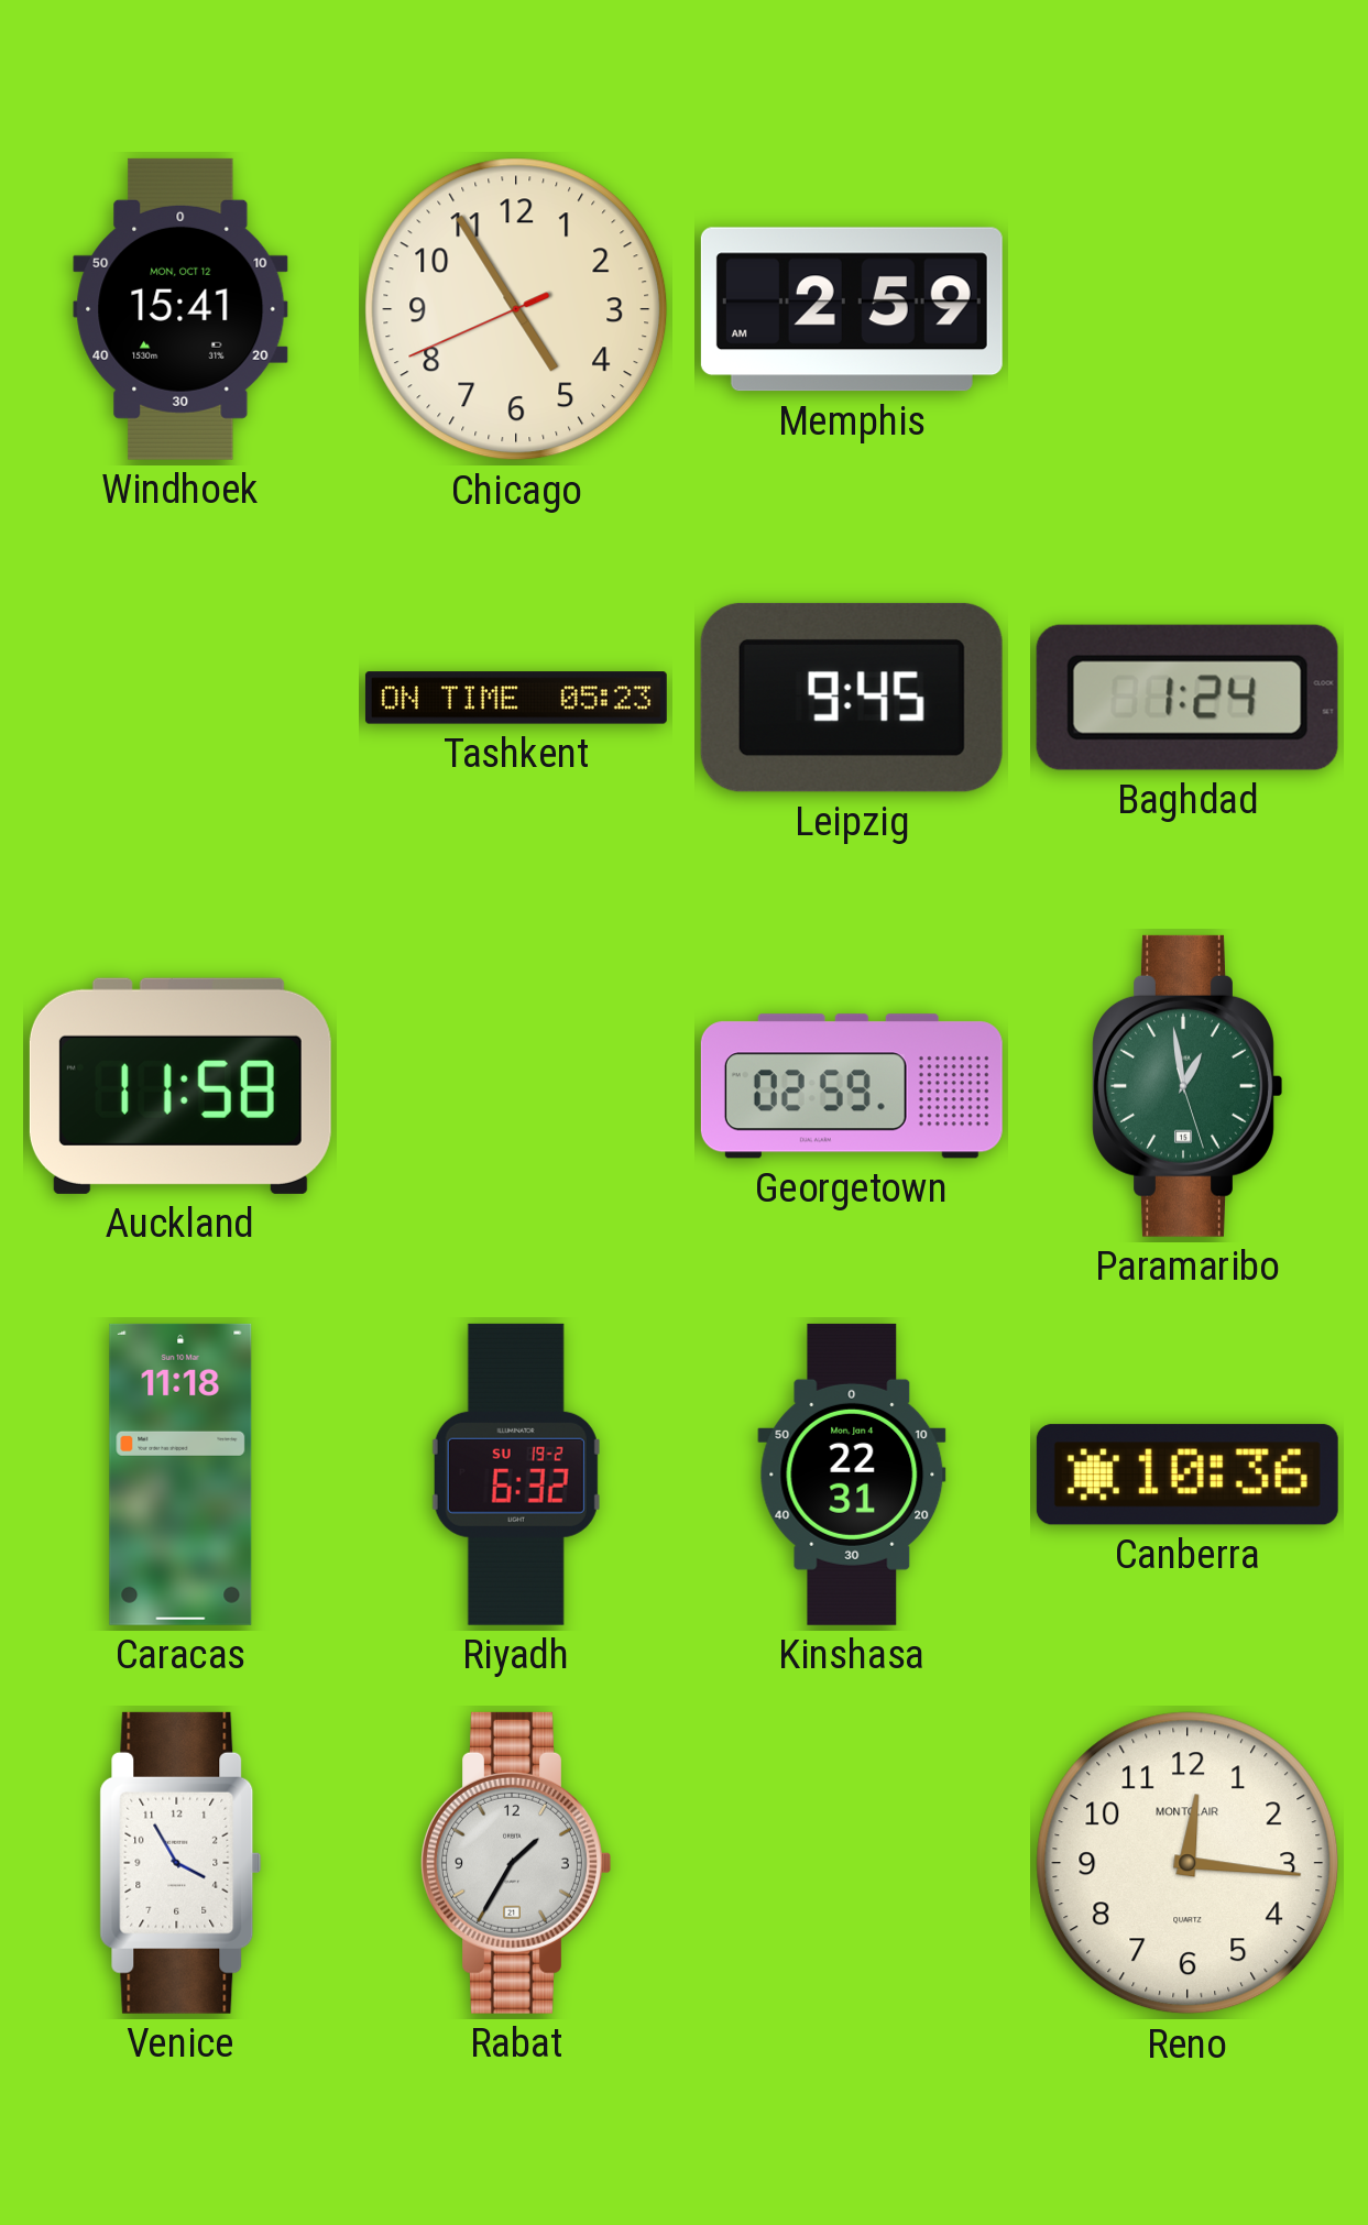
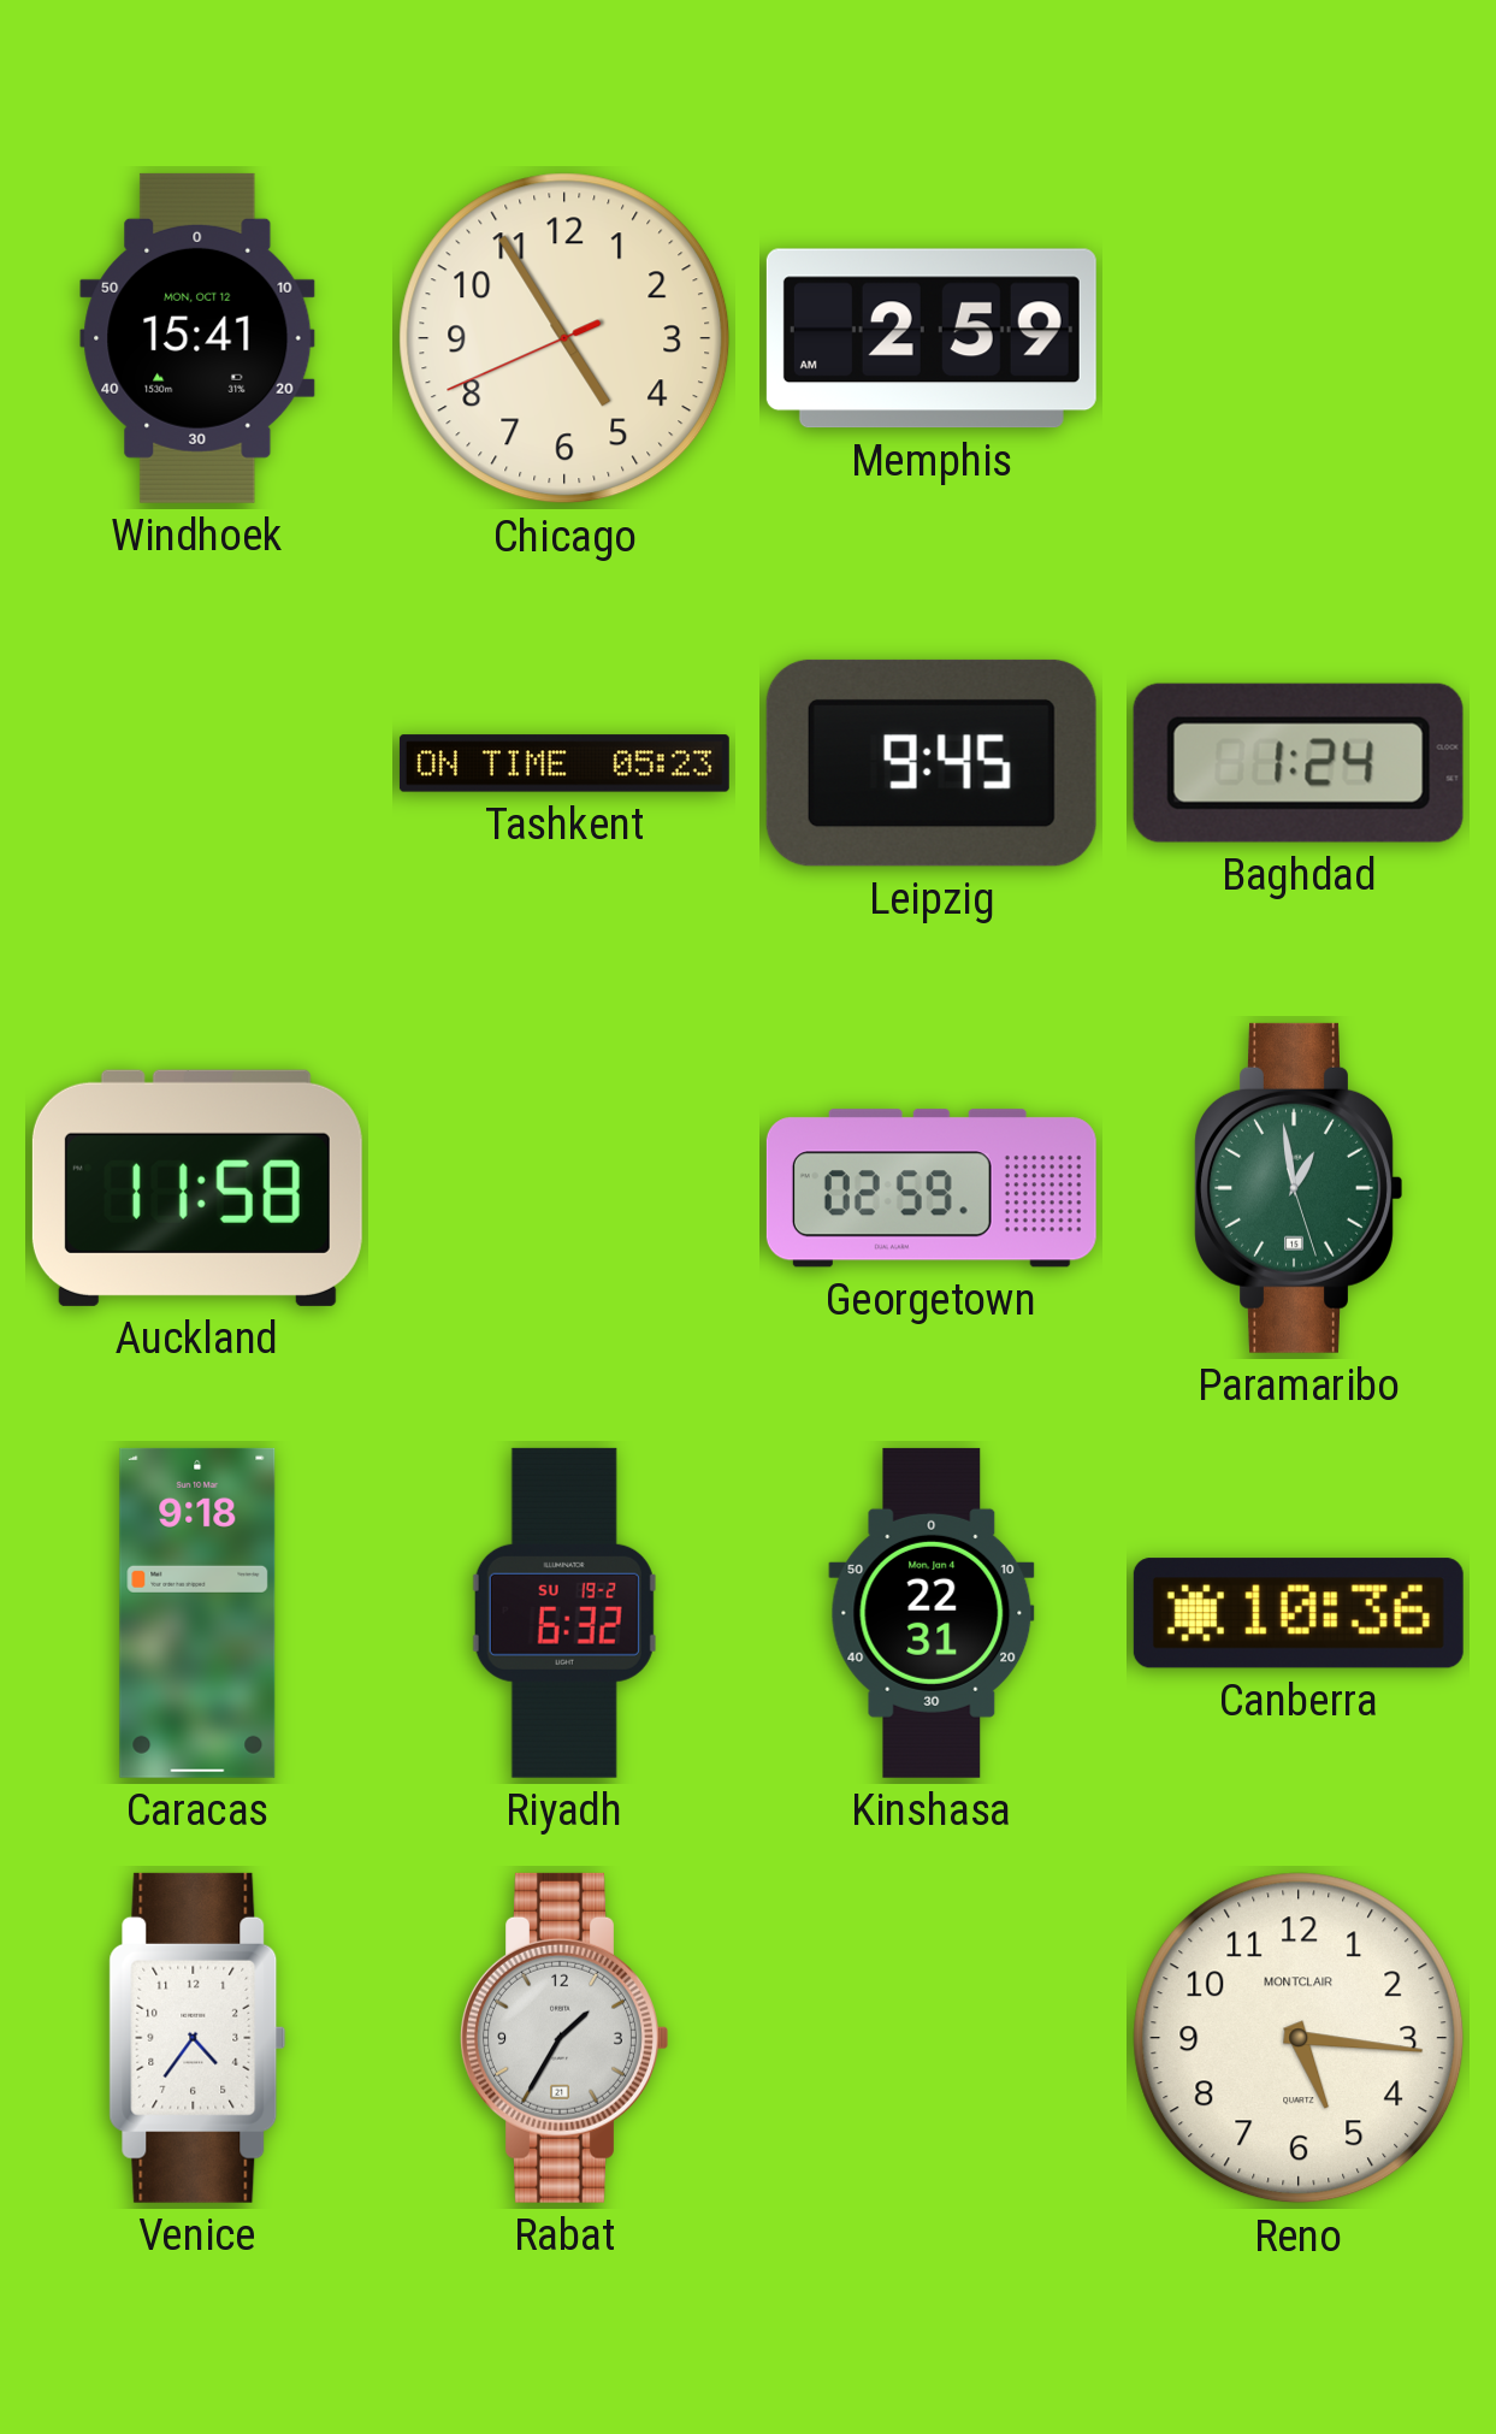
Caracas: 11:18 -> 9:18 (197, 1613)
Venice: 3:55 -> 4:36 (197, 2038)
Reno: 12:16 -> 5:16 (1299, 2038)
